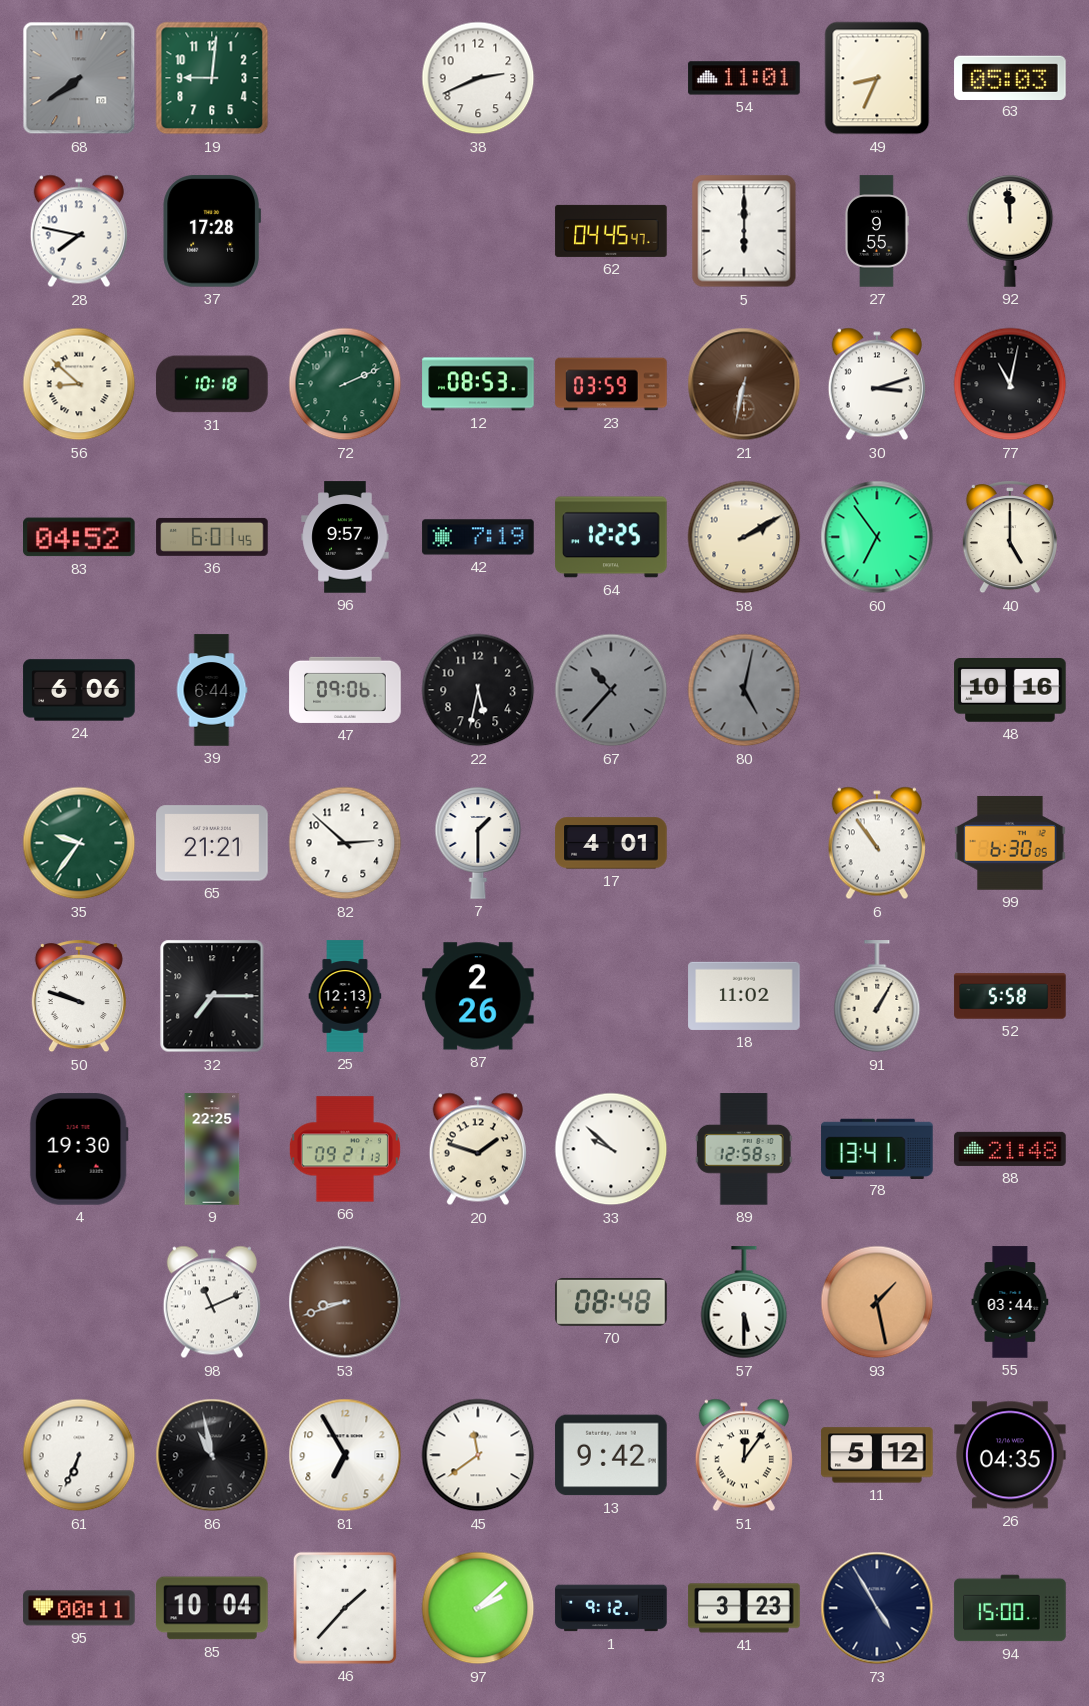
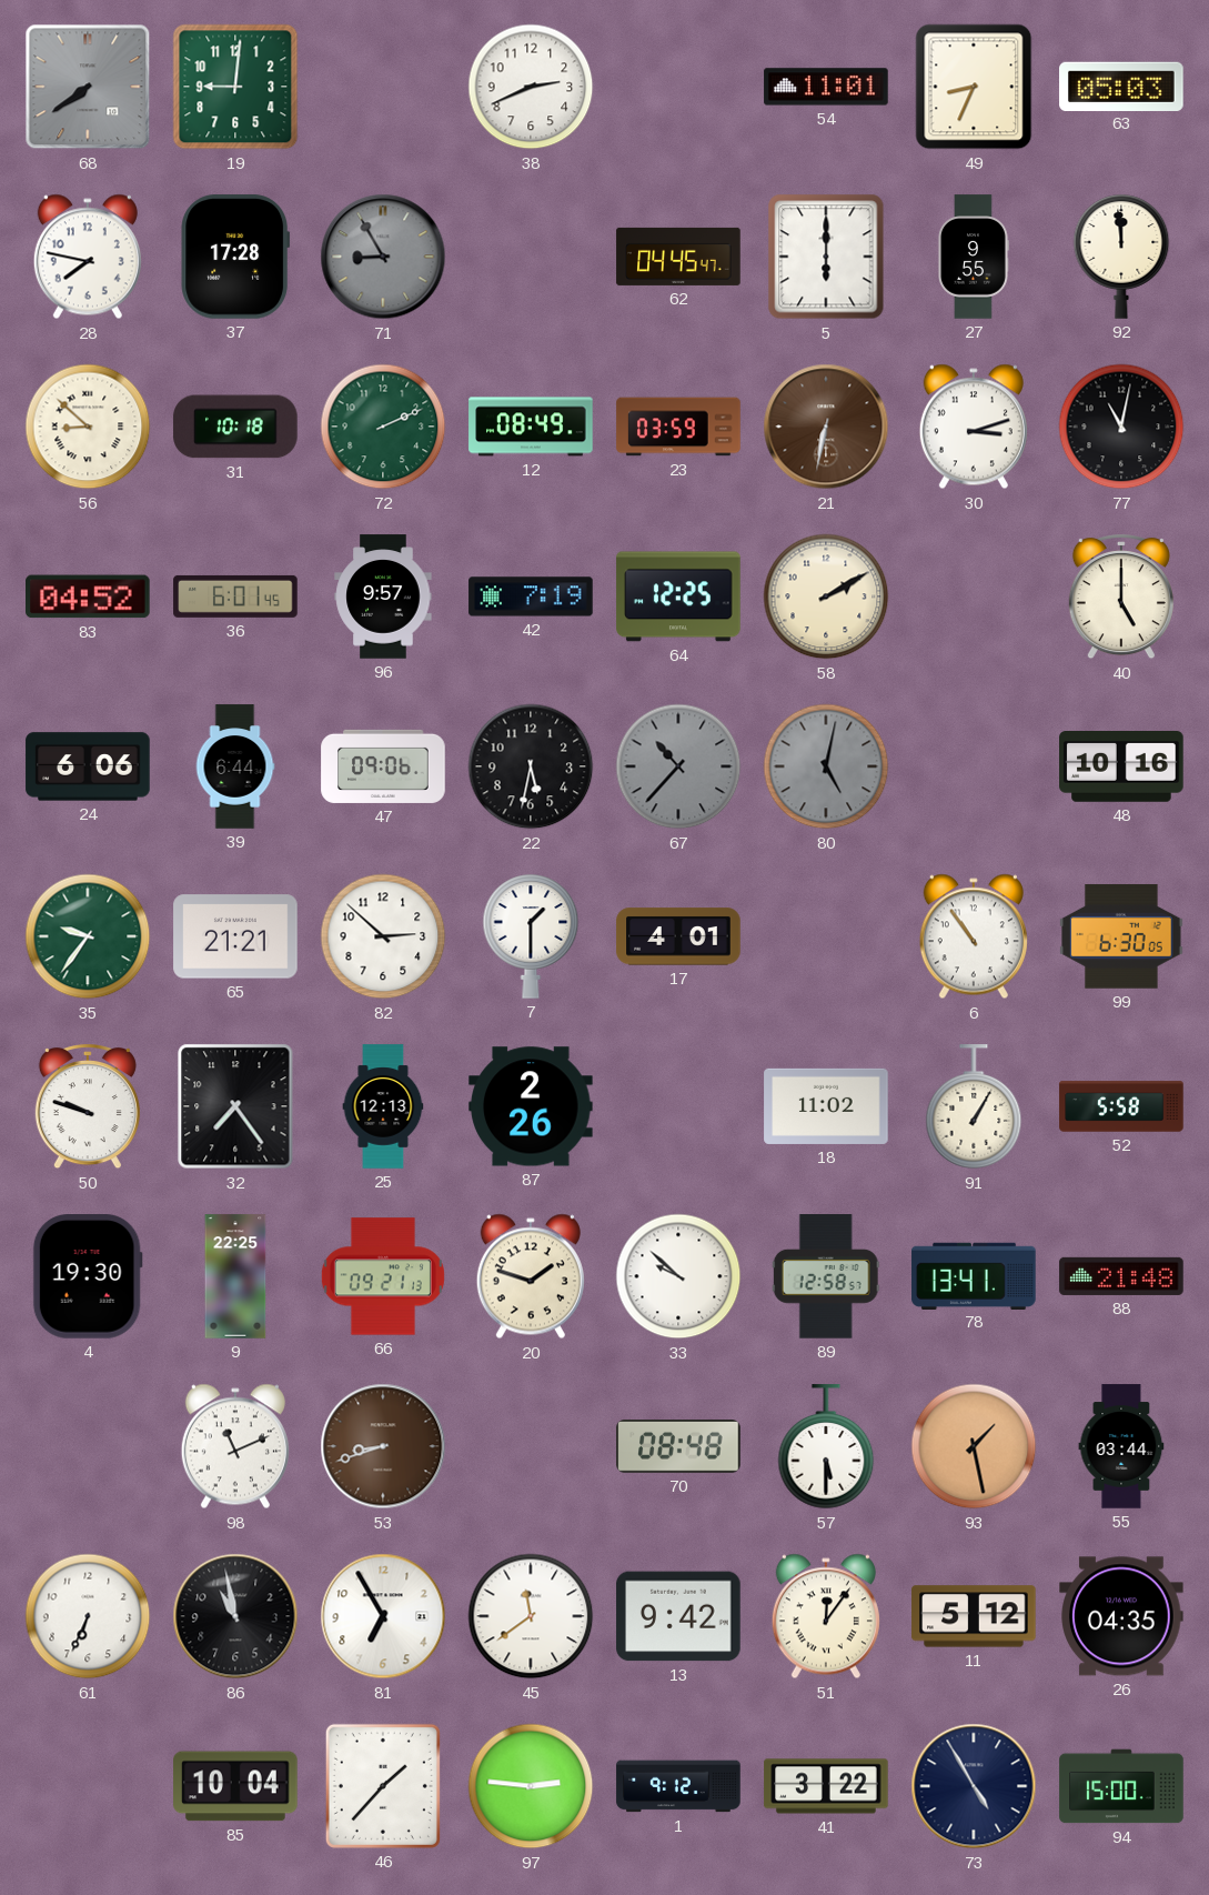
71: none -> 8:55 (383, 257)
12: 08:53 -> 08:49 (531, 427)
60: 6:54 -> none (877, 537)
32: 7:15 -> 7:24 (235, 1106)
95: 00:11 -> none (79, 1608)
97: 2:08 -> 2:46 (531, 1786)
41: 3:23 -> 3:22 (826, 1786)
